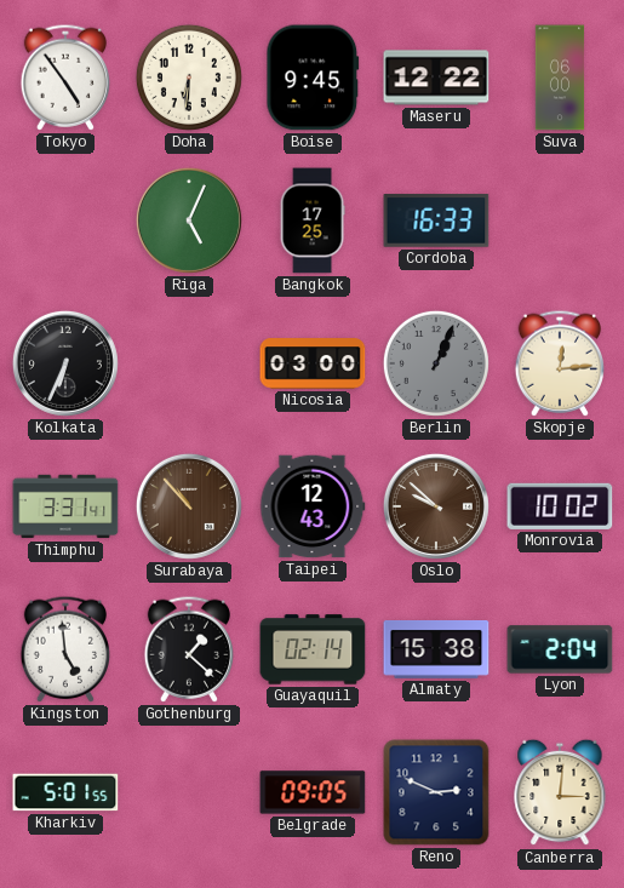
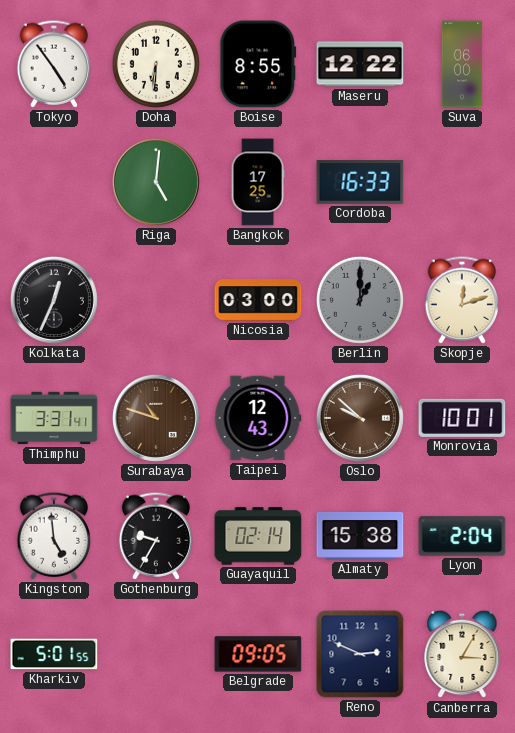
Boise: 9:45 -> 8:55 (258, 64)
Riga: 5:04 -> 5:01 (156, 182)
Kolkata: 6:34 -> 12:34 (54, 300)
Berlin: 1:04 -> 1:00 (360, 300)
Skopje: 12:14 -> 12:12 (462, 300)
Surabaya: 10:53 -> 10:48 (156, 418)
Monrovia: 10:02 -> 10:01 (462, 418)
Gothenburg: 1:22 -> 9:35 (156, 536)
Canberra: 3:01 -> 3:05 (462, 654)
